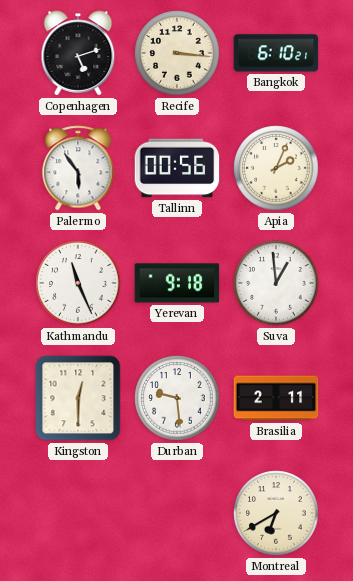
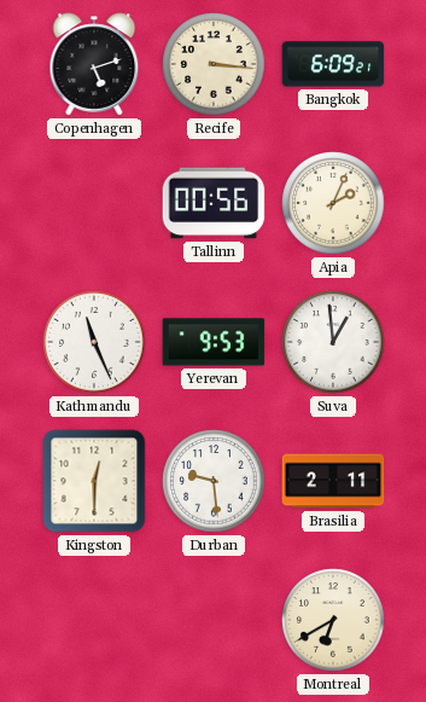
Bangkok: 6:10 -> 6:09 (333, 64)
Palermo: 5:54 -> none (78, 168)
Yerevan: 9:18 -> 9:53 (214, 342)
